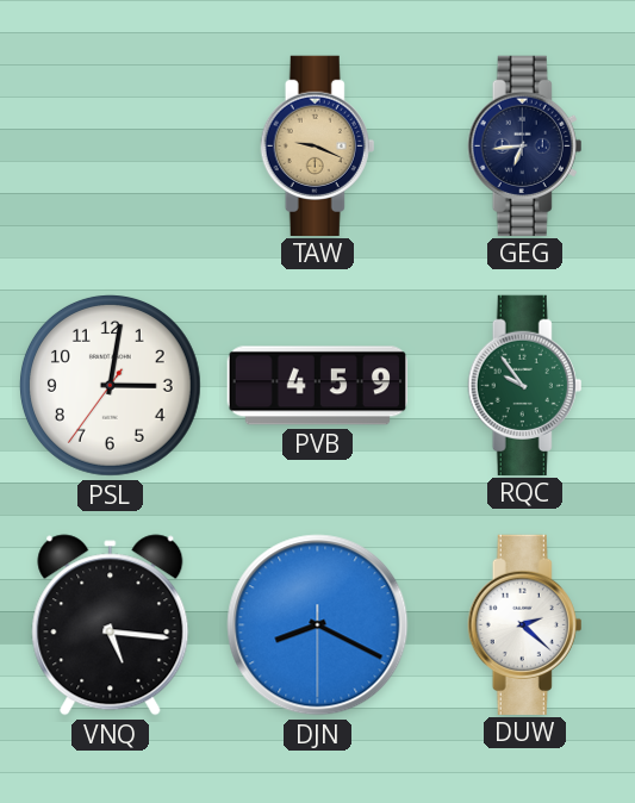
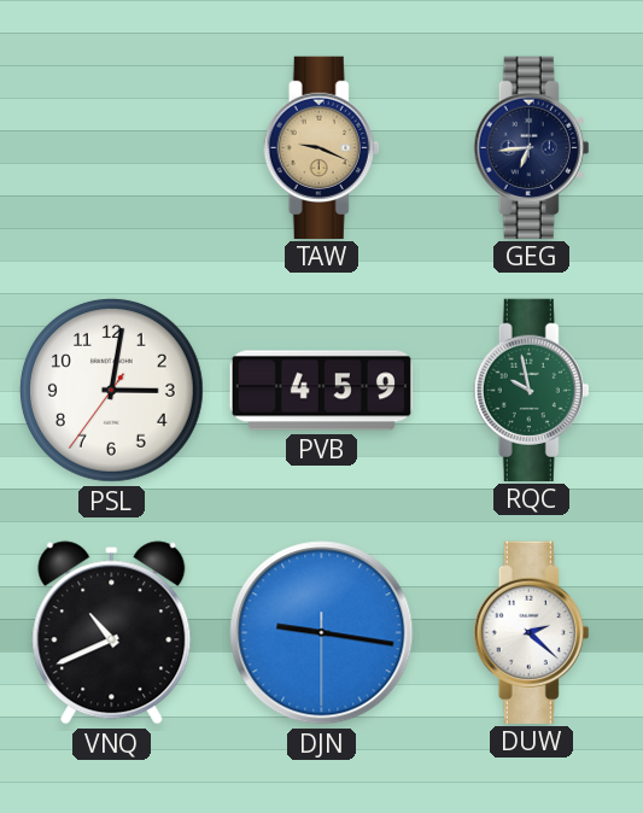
RQC: 9:54 -> 9:58 (532, 390)
VNQ: 5:16 -> 10:41 (112, 633)
DJN: 8:19 -> 9:16 (322, 633)
